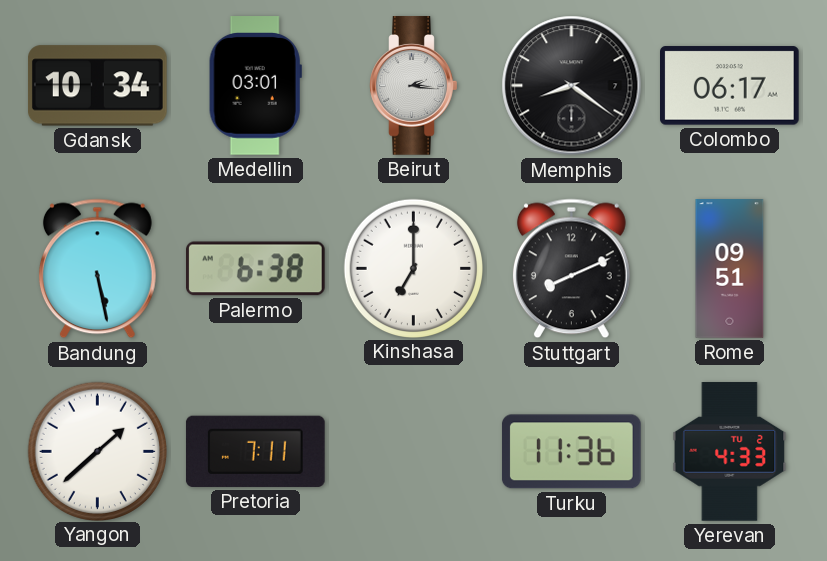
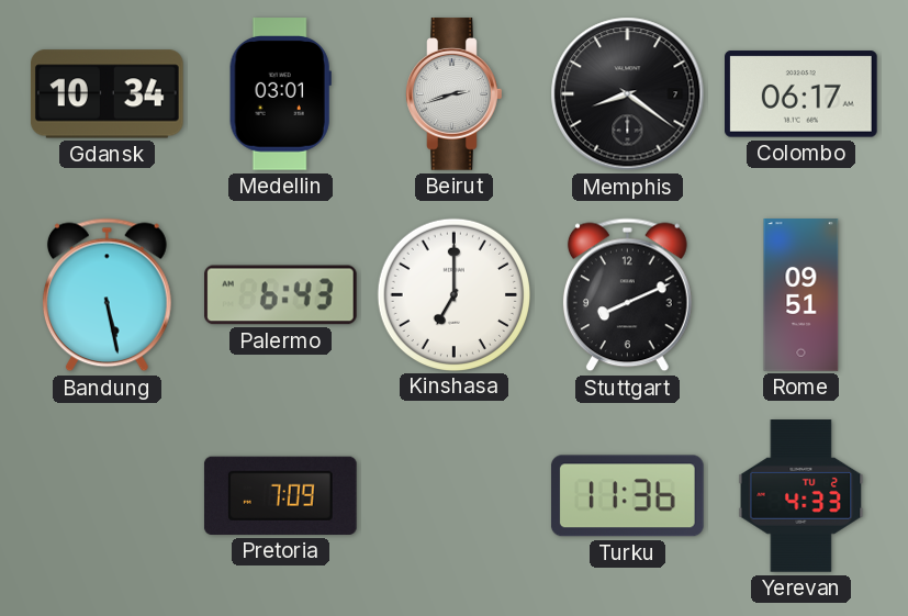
Beirut: 2:16 -> 2:42 (455, 94)
Palermo: 6:38 -> 6:43 (281, 295)
Yangon: 1:38 -> none (97, 451)
Pretoria: 7:11 -> 7:09 (281, 495)
